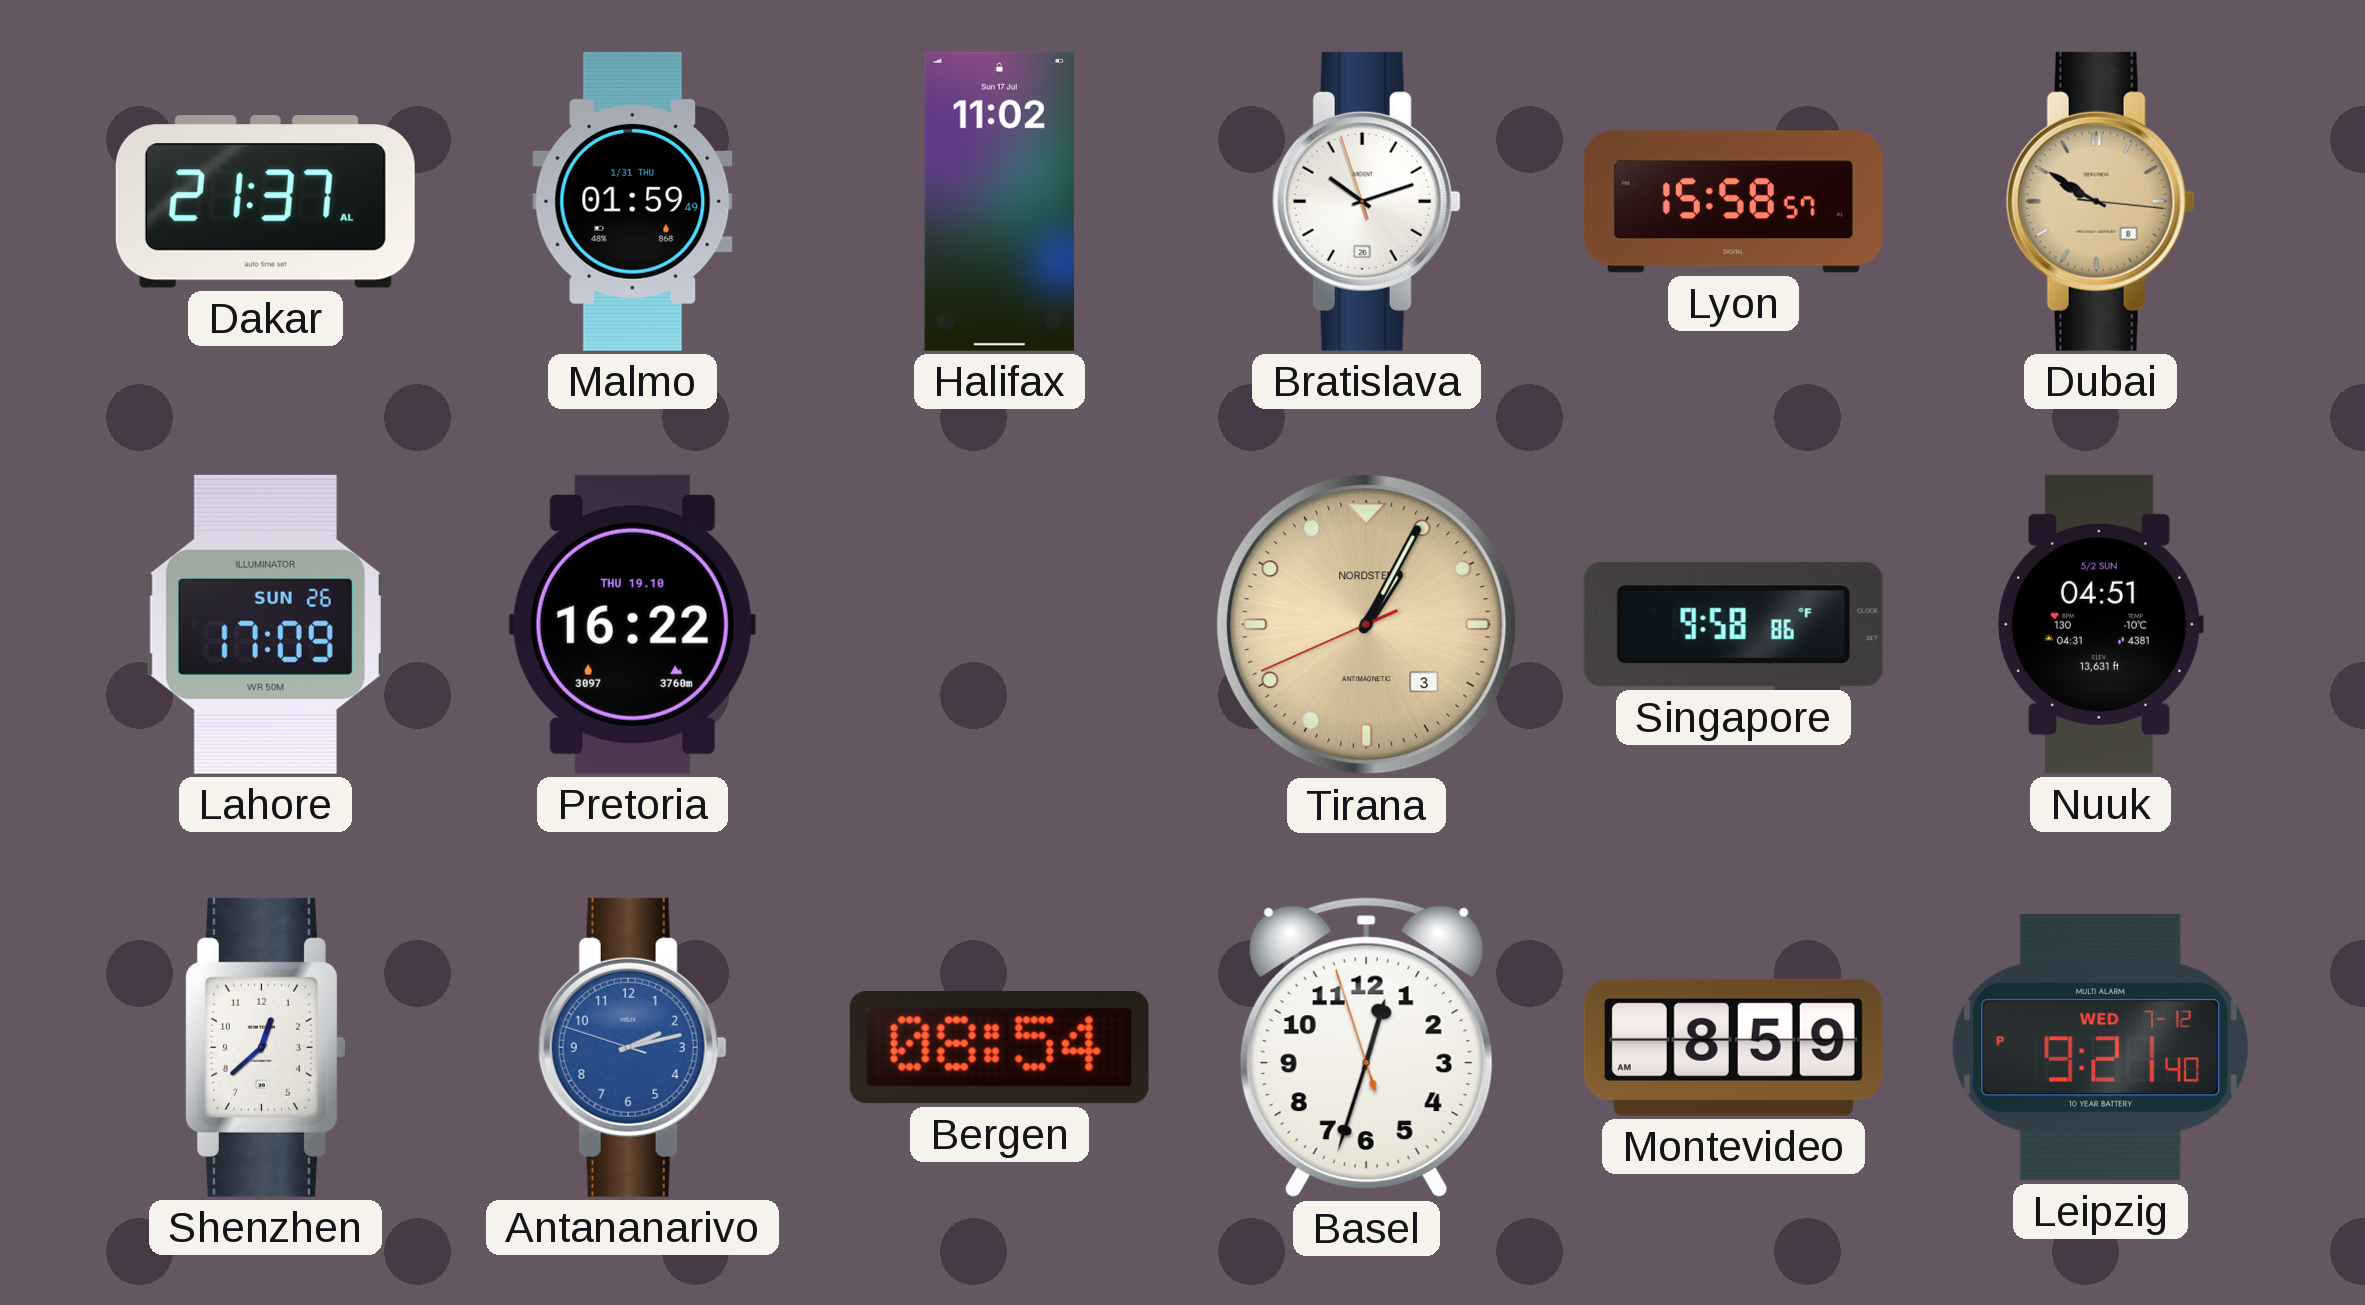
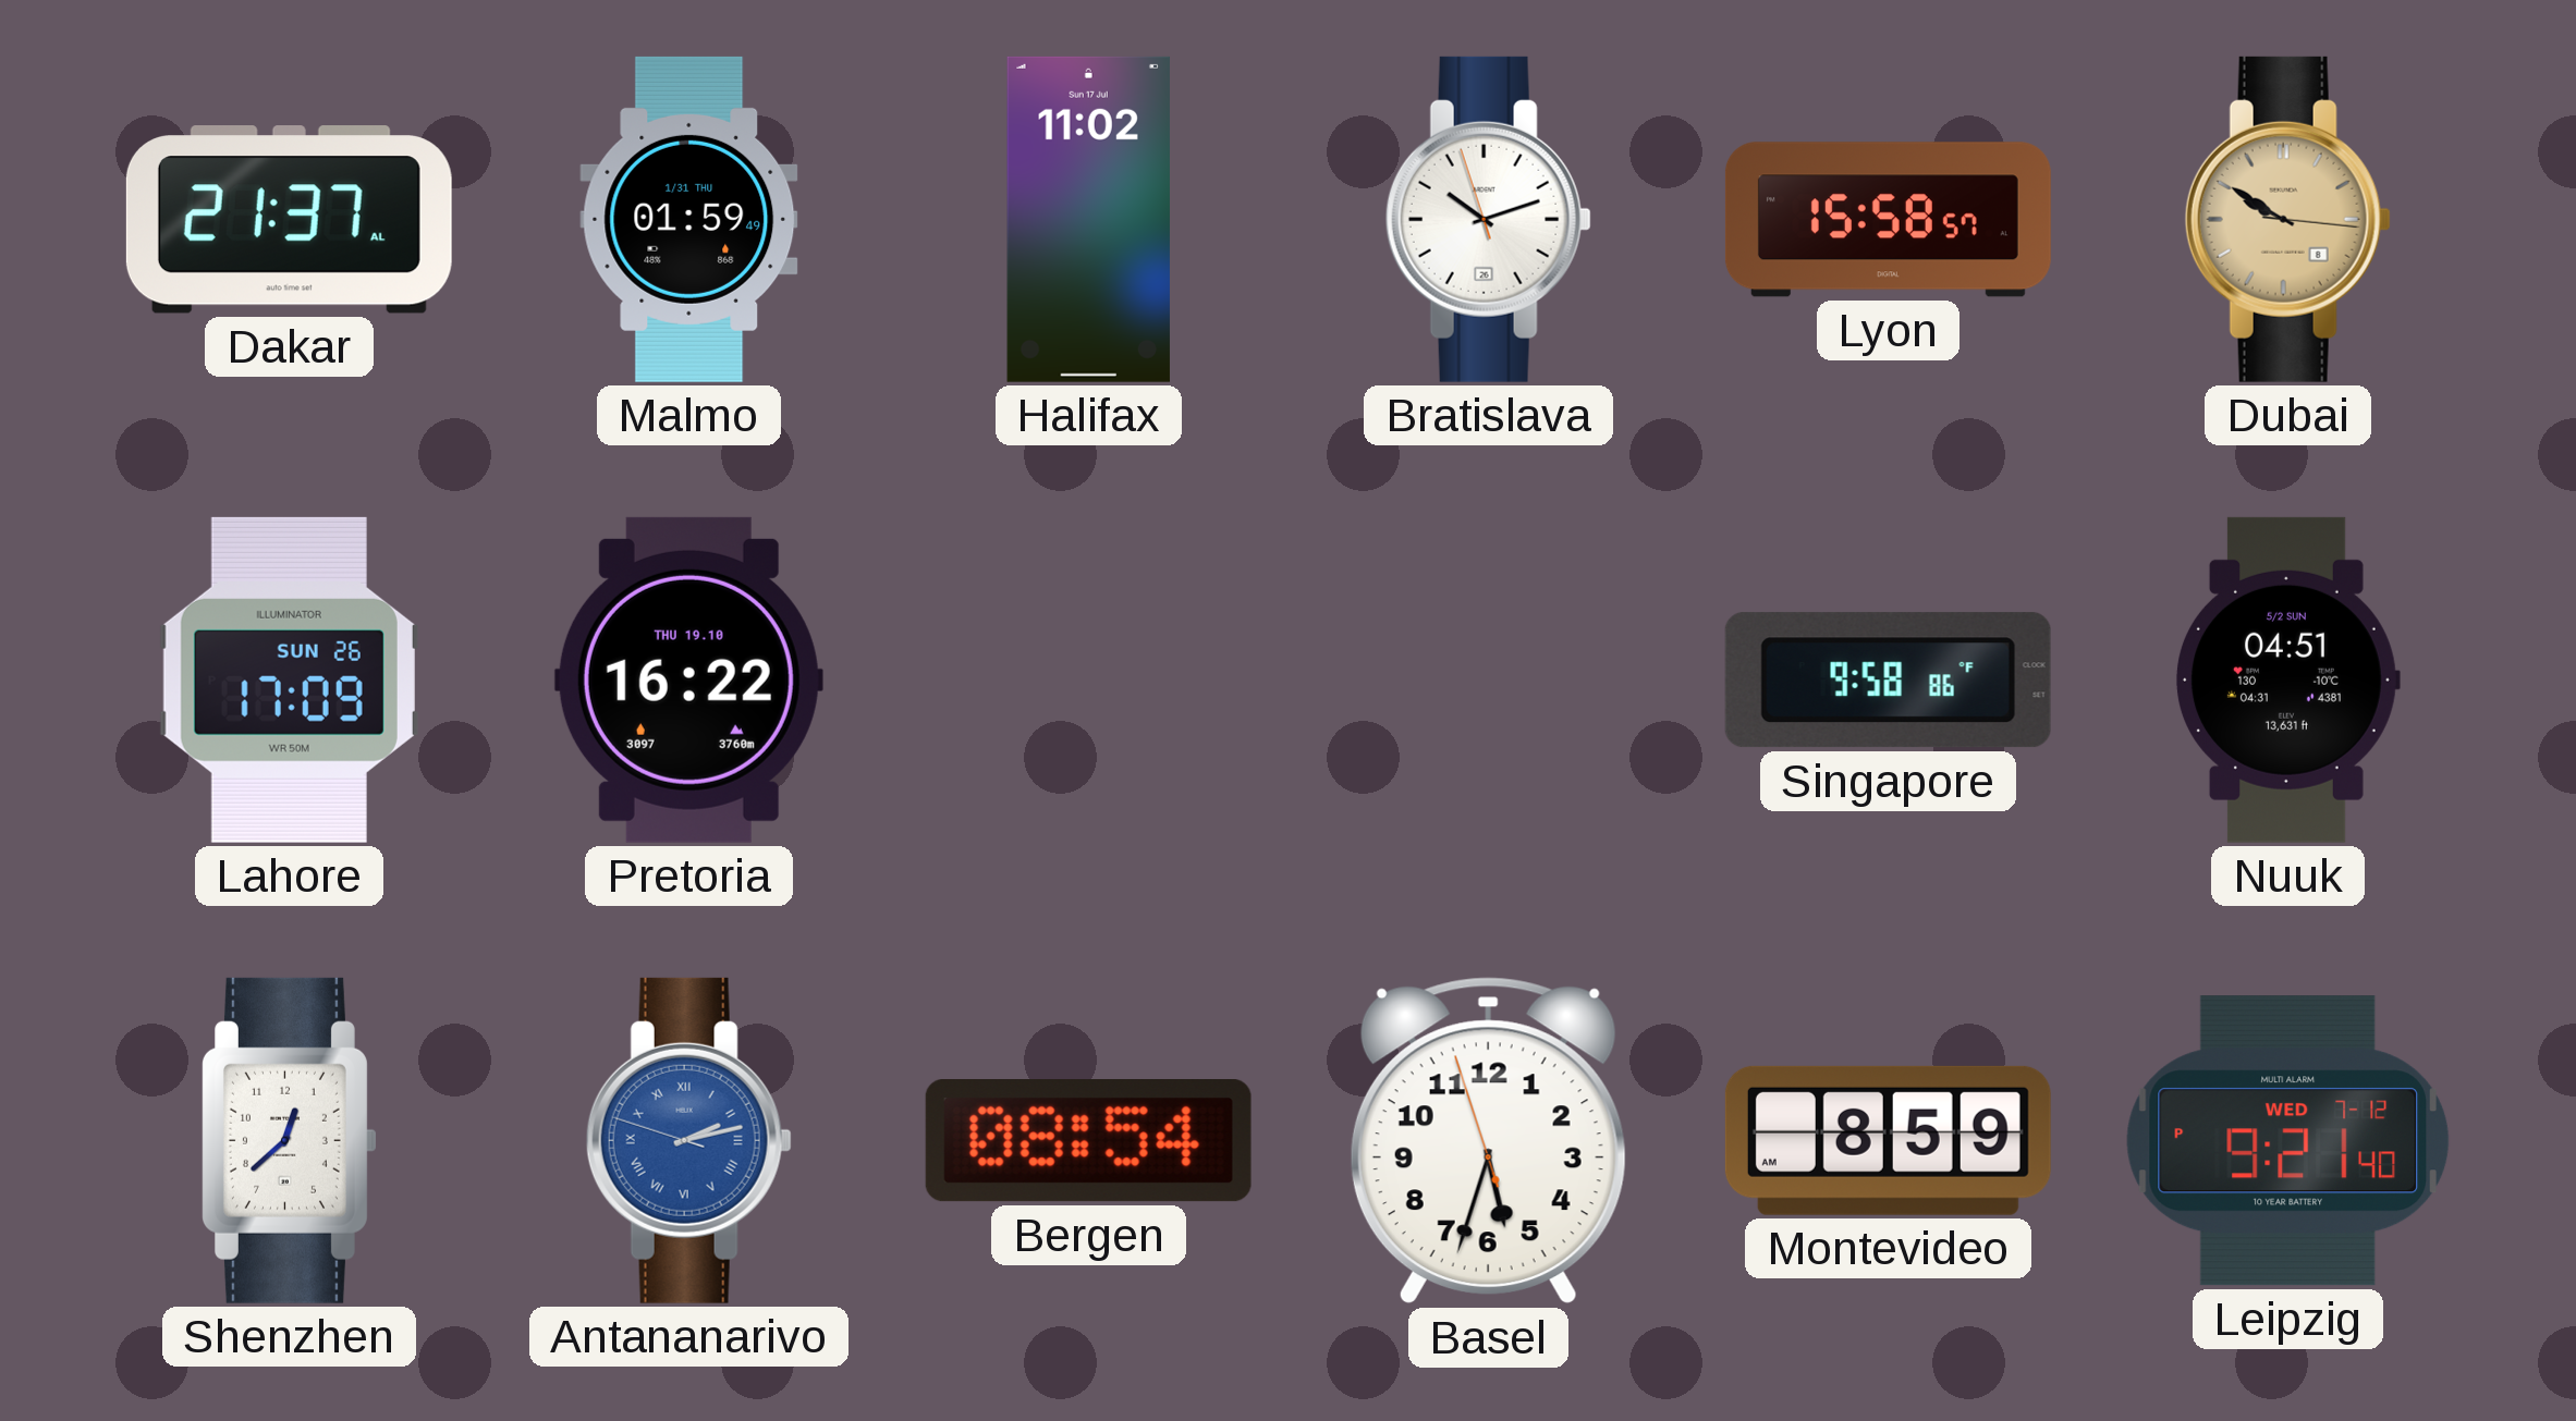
Tirana: 1:04 -> none (1367, 625)
Antananarivo numerals: Arabic -> Roman (688, 1140)
Basel: 12:32 -> 5:32 (1488, 1141)
